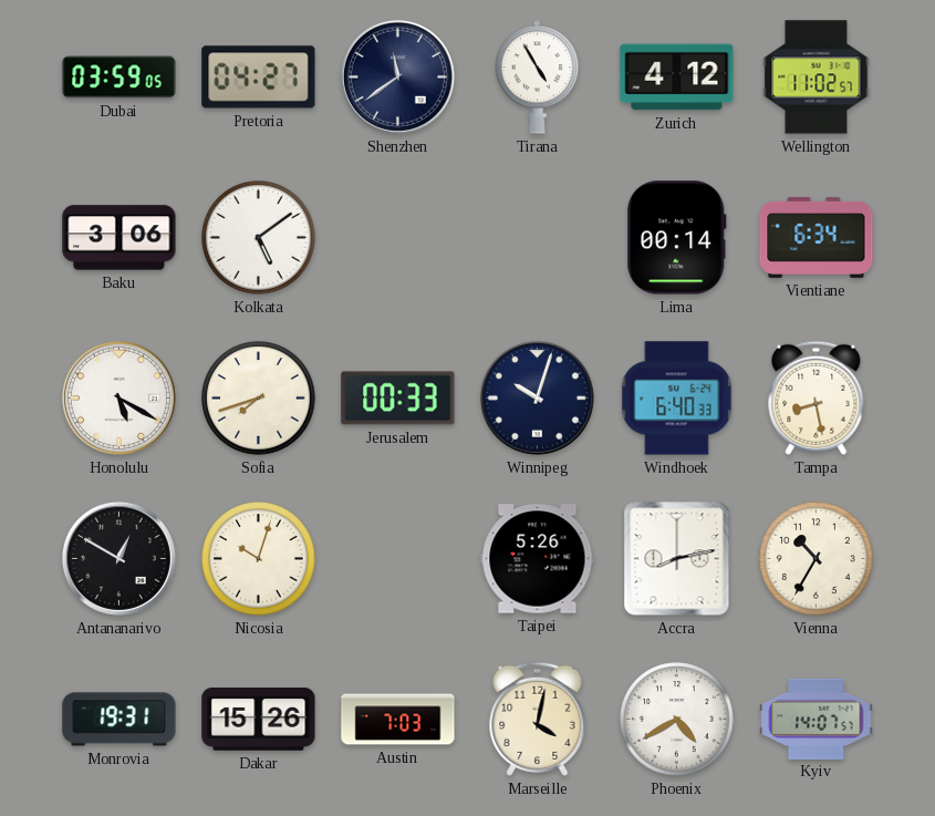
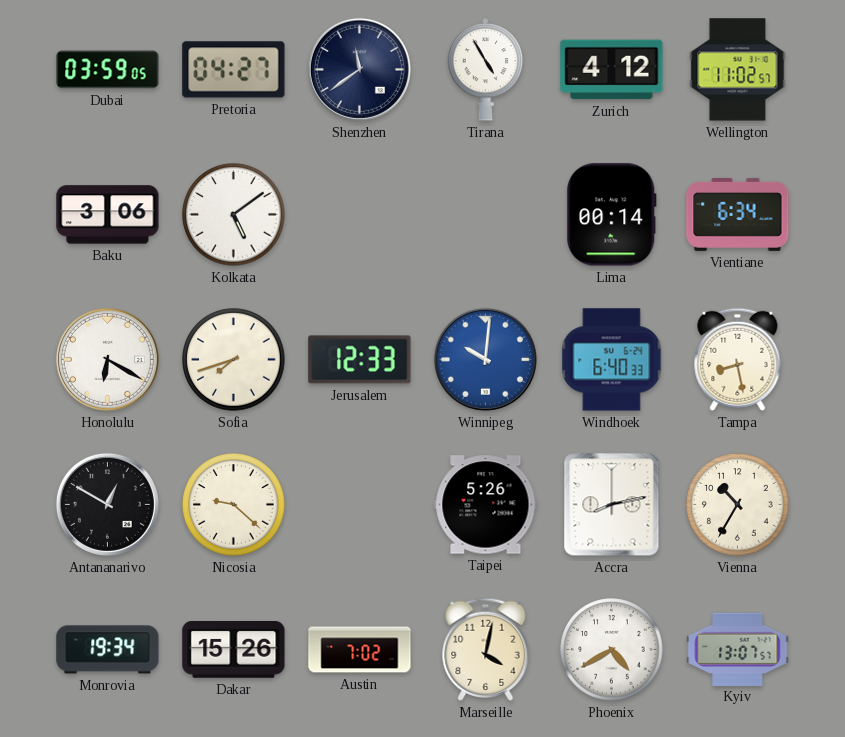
Honolulu: 5:20 -> 6:20 (107, 359)
Jerusalem: 00:33 -> 12:33 (360, 360)
Winnipeg: 10:03 -> 10:01 (485, 359)
Winnipeg dial: navy -> blue (485, 359)
Nicosia: 10:03 -> 9:22 (234, 505)
Monrovia: 19:31 -> 19:34 (108, 650)
Austin: 7:03 -> 7:02 (360, 650)
Kyiv: 14:07 -> 13:07 (738, 649)
